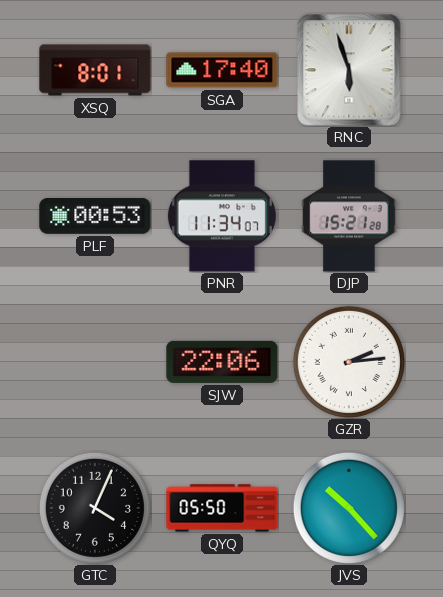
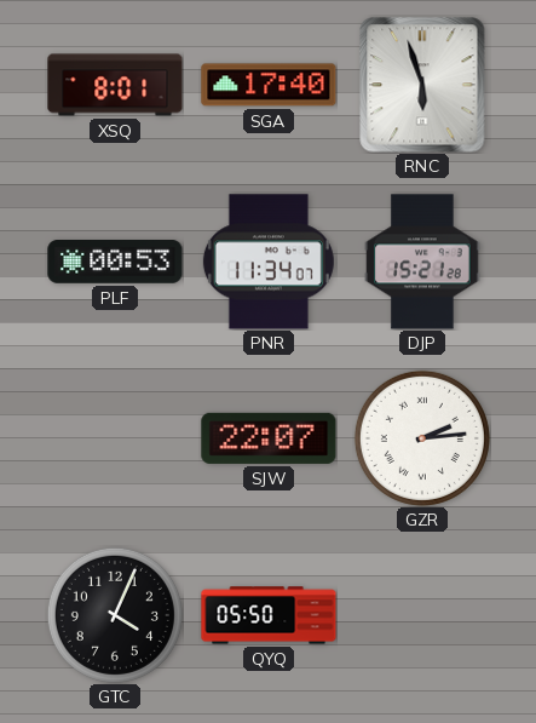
SJW: 22:06 -> 22:07 (269, 438)
JVS: 10:23 -> none (349, 508)
